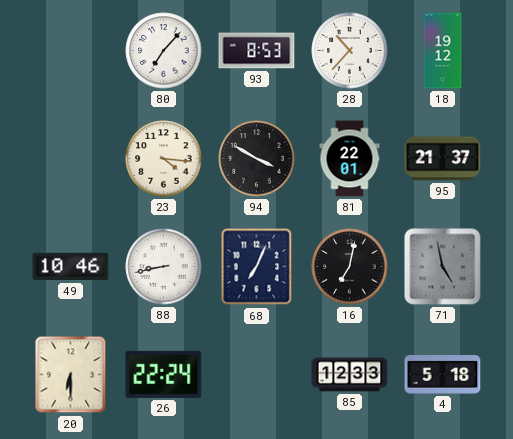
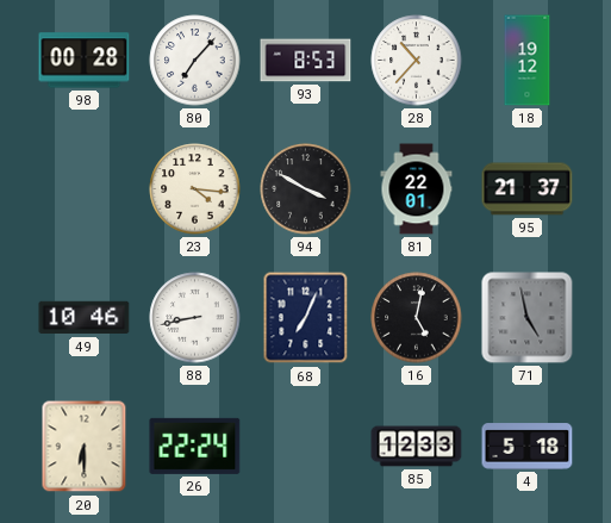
98: none -> 00:28 (85, 61)
16: 7:02 -> 5:02 (417, 318)
